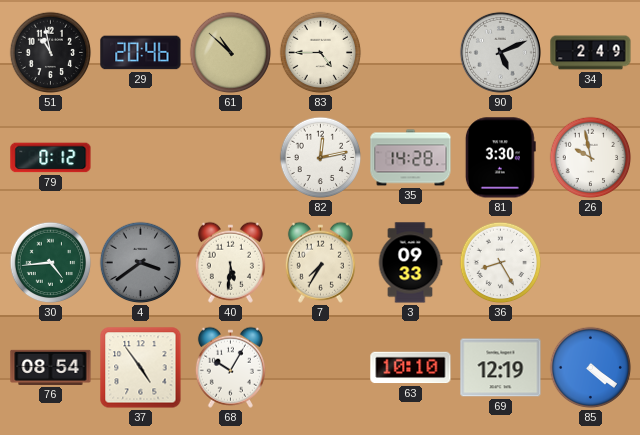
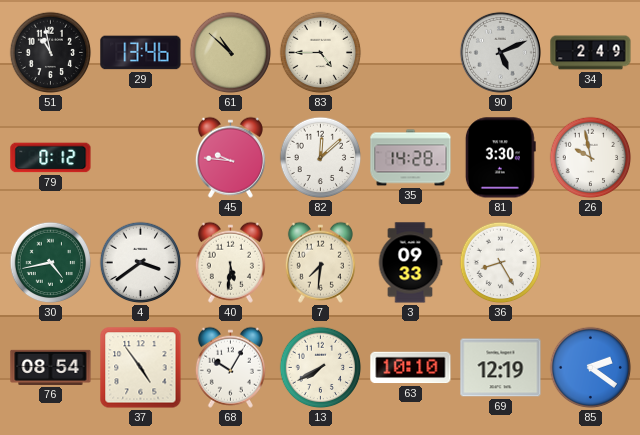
29: 20:46 -> 13:46 (141, 53)
45: none -> 9:46 (230, 157)
82: 12:13 -> 12:08 (321, 158)
30: 4:44 -> 4:43 (51, 263)
4 dial: grey -> white (141, 263)
7: 7:35 -> 7:31 (320, 262)
13: none -> 7:40 (321, 368)
85: 4:21 -> 2:21 (591, 368)
